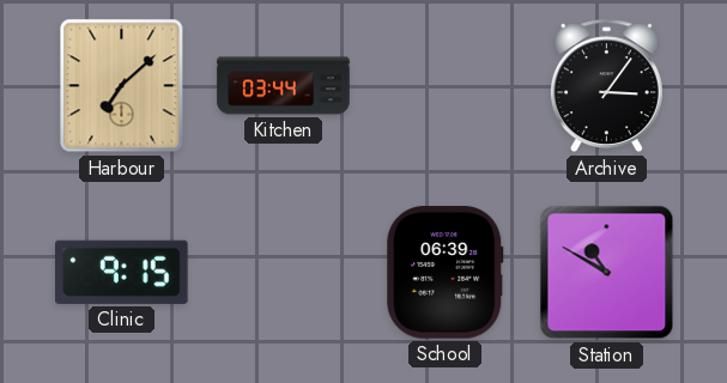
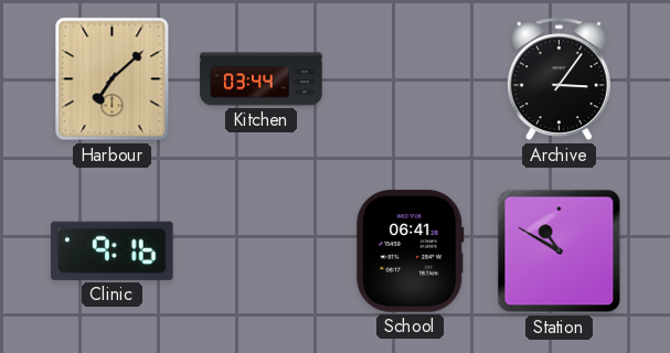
Clinic: 9:15 -> 9:16 (113, 250)
School: 06:39 -> 06:41 (411, 252)
